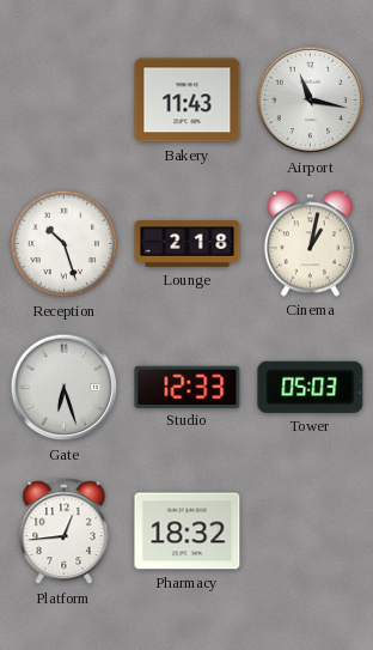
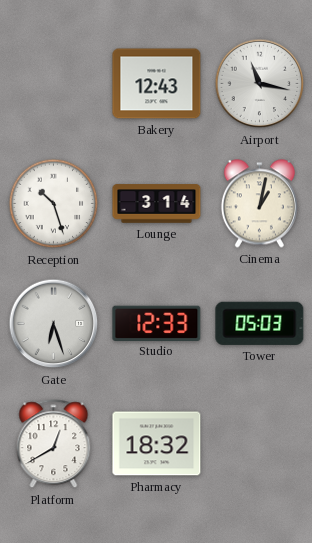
Bakery: 11:43 -> 12:43 (157, 84)
Lounge: 2:18 -> 3:14 (157, 204)
Platform: 12:44 -> 12:40 (54, 444)
